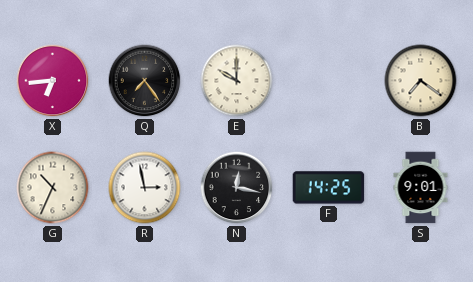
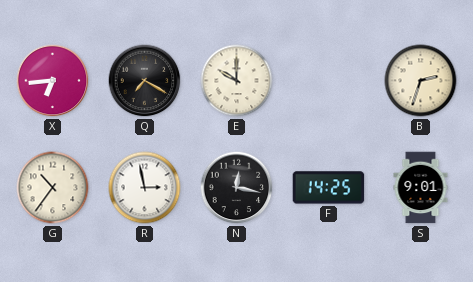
Q: 7:24 -> 7:20 (145, 81)
B: 7:21 -> 2:33 (421, 81)
G: 10:34 -> 10:36 (53, 188)
